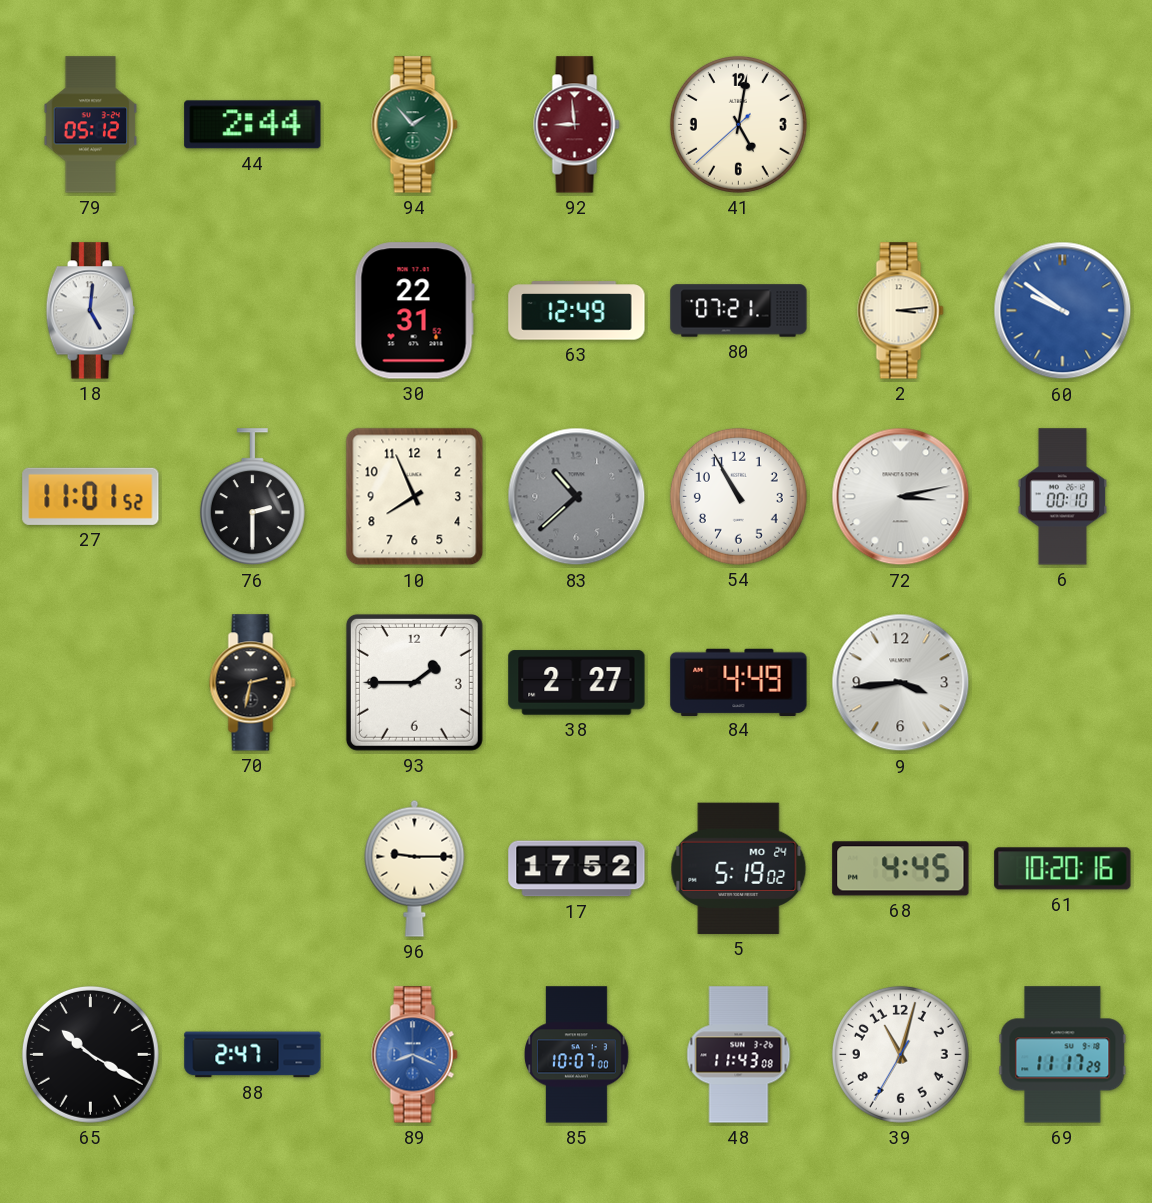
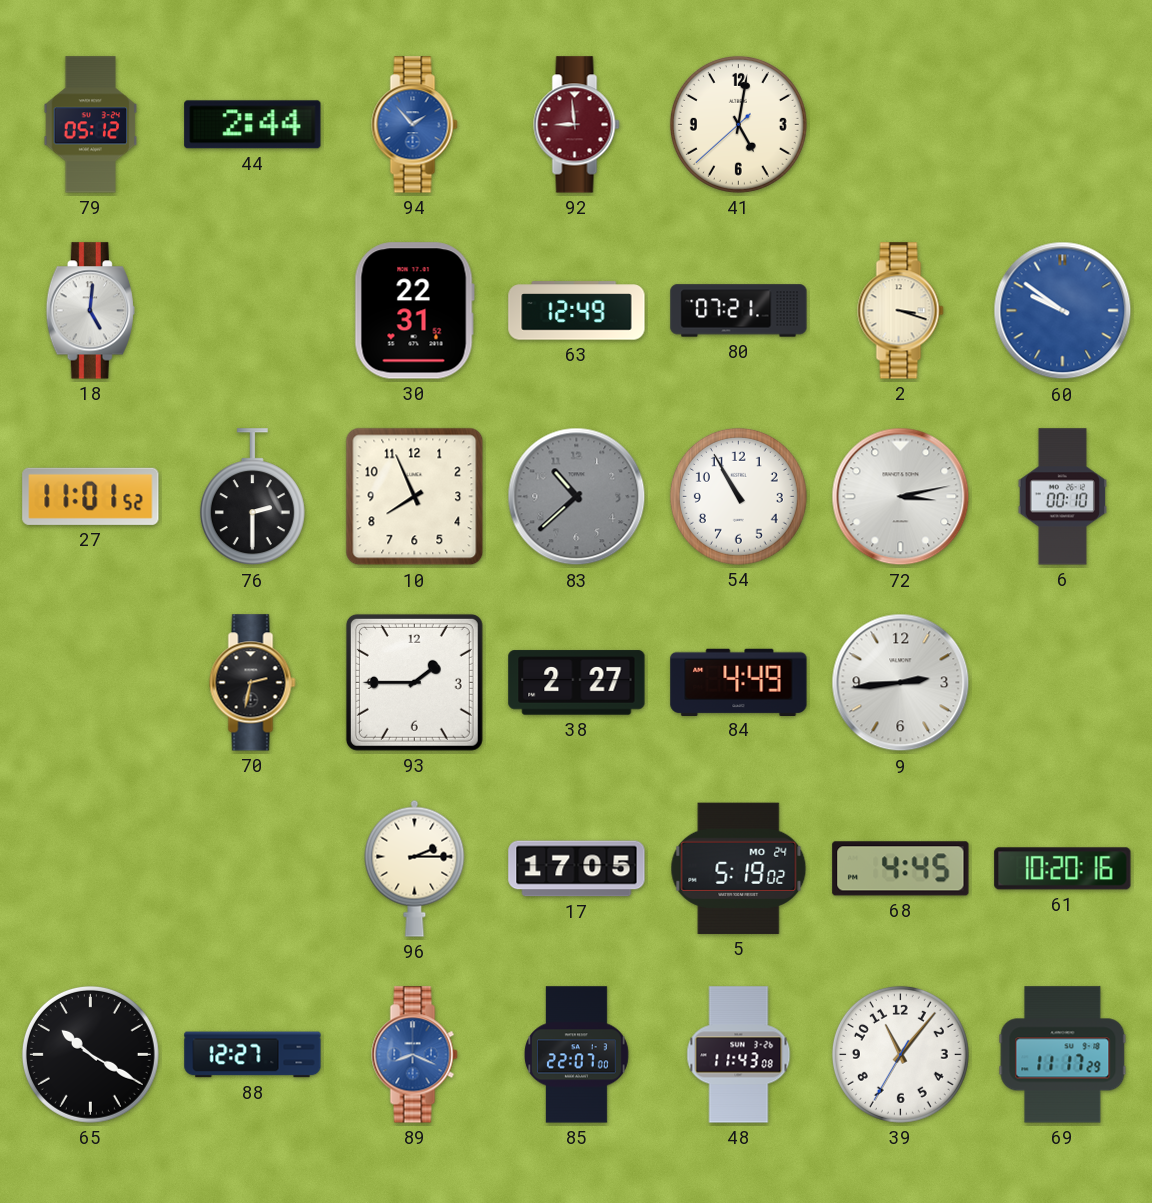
94 dial: green -> blue (415, 125)
2: 3:14 -> 3:18 (901, 311)
9: 3:44 -> 2:44 (901, 683)
96: 9:15 -> 2:15 (415, 868)
17: 17:52 -> 17:05 (577, 869)
88: 2:47 -> 12:27 (253, 1055)
85: 10:07 -> 22:07 (576, 1055)
39: 11:02 -> 11:06 (900, 1054)
